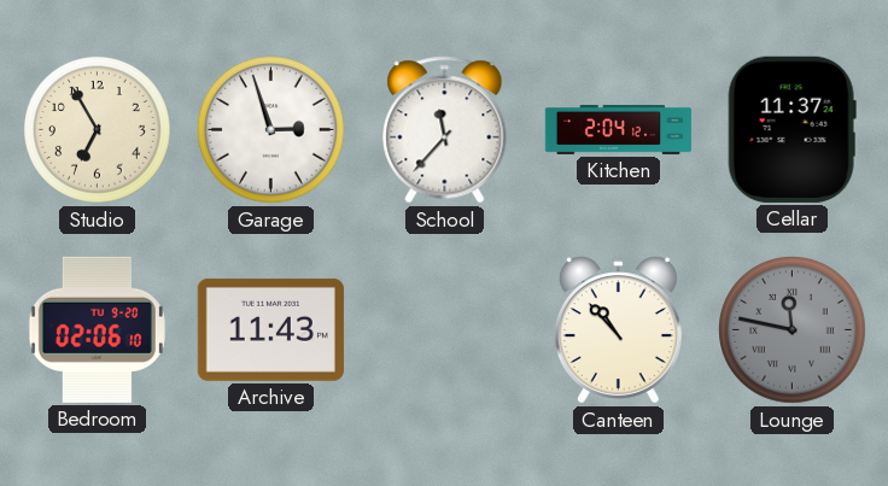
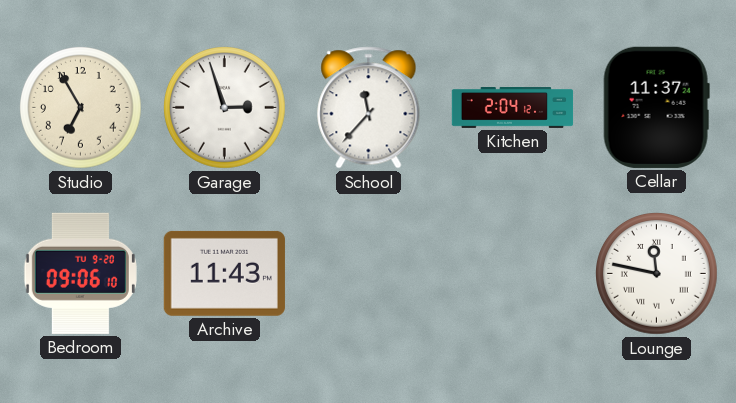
Bedroom: 02:06 -> 09:06 (80, 273)
Canteen: 10:53 -> none (618, 330)
Lounge dial: grey -> white (657, 274)
